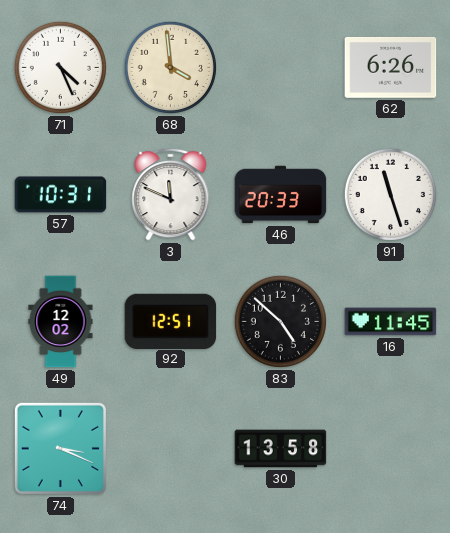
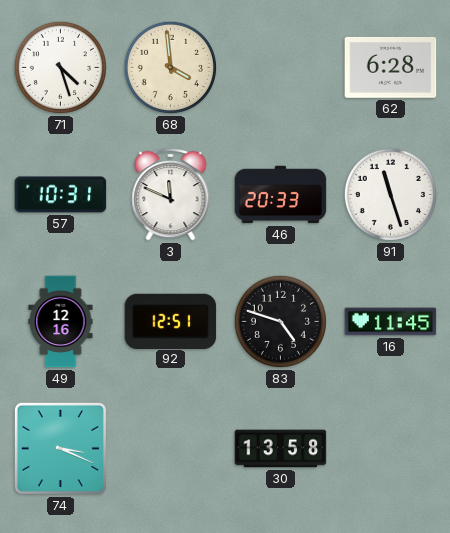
71: 4:26 -> 4:27 (60, 67)
62: 6:26 -> 6:28 (391, 67)
49: 12:02 -> 12:16 (61, 322)
83: 4:52 -> 4:48 (280, 321)
